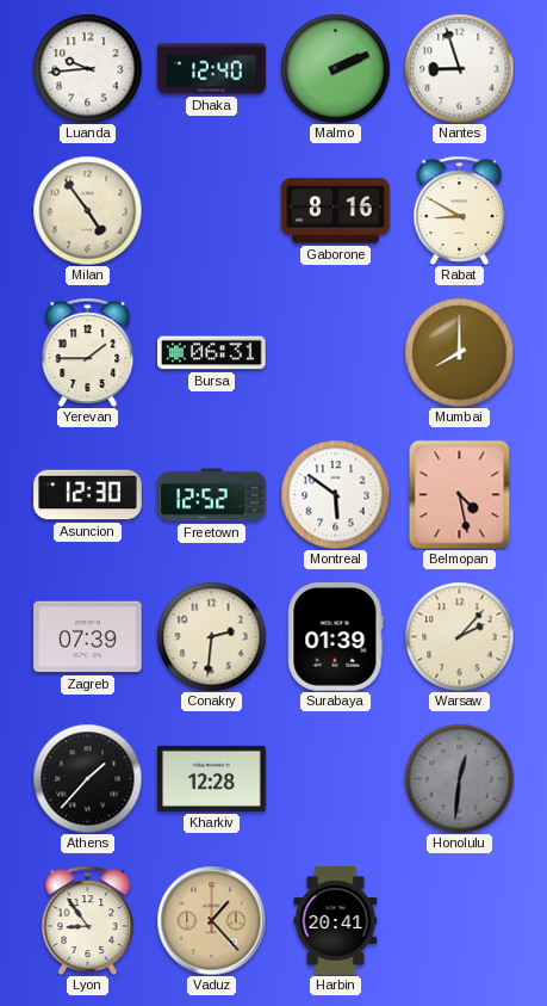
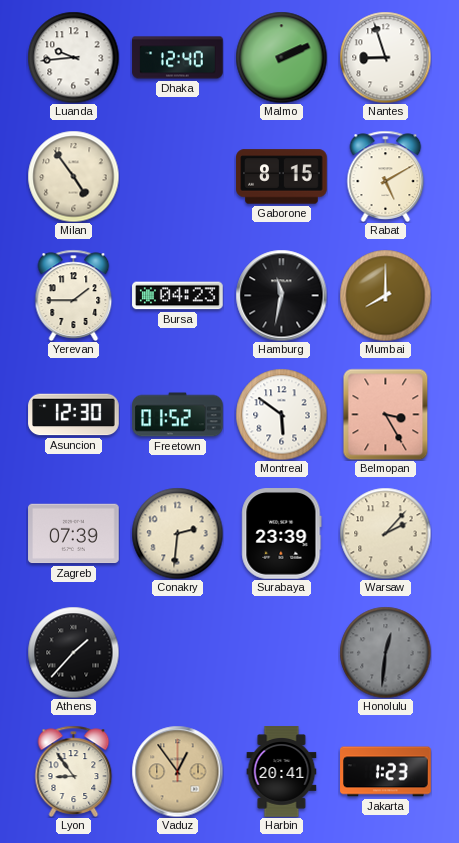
Gaborone: 8:16 -> 8:15 (282, 177)
Rabat: 8:50 -> 5:10 (386, 176)
Bursa: 06:31 -> 04:23 (178, 296)
Hamburg: none -> 11:32 (281, 295)
Freetown: 12:52 -> 01:52 (178, 415)
Belmopan: 4:28 -> 3:25 (386, 414)
Surabaya: 01:39 -> 23:39 (282, 534)
Kharkiv: 12:28 -> none (212, 778)
Vaduz: 1:23 -> 12:54 (177, 771)
Jakarta: none -> 1:23 (386, 772)
